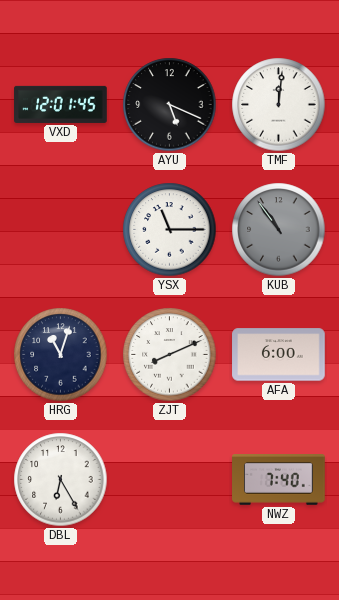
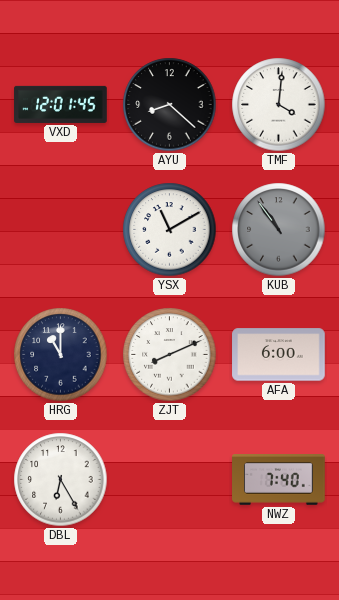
AYU: 5:19 -> 8:22 (170, 105)
TMF: 12:01 -> 4:01 (279, 105)
YSX: 11:15 -> 11:10 (170, 230)
HRG: 11:03 -> 11:00 (61, 355)
